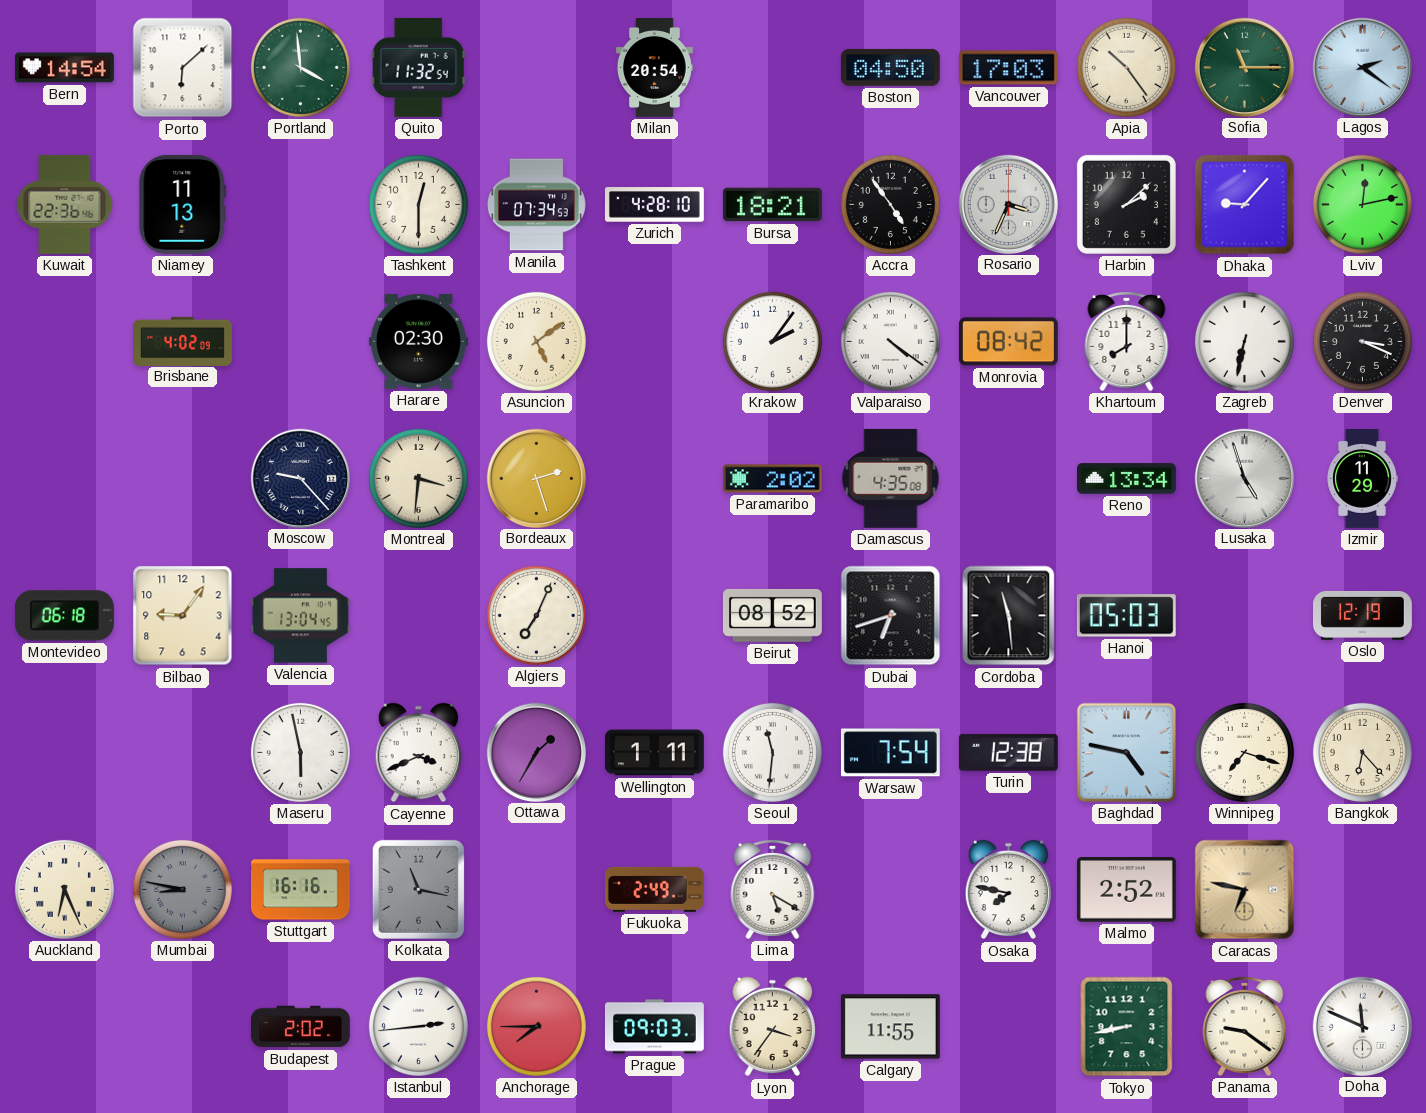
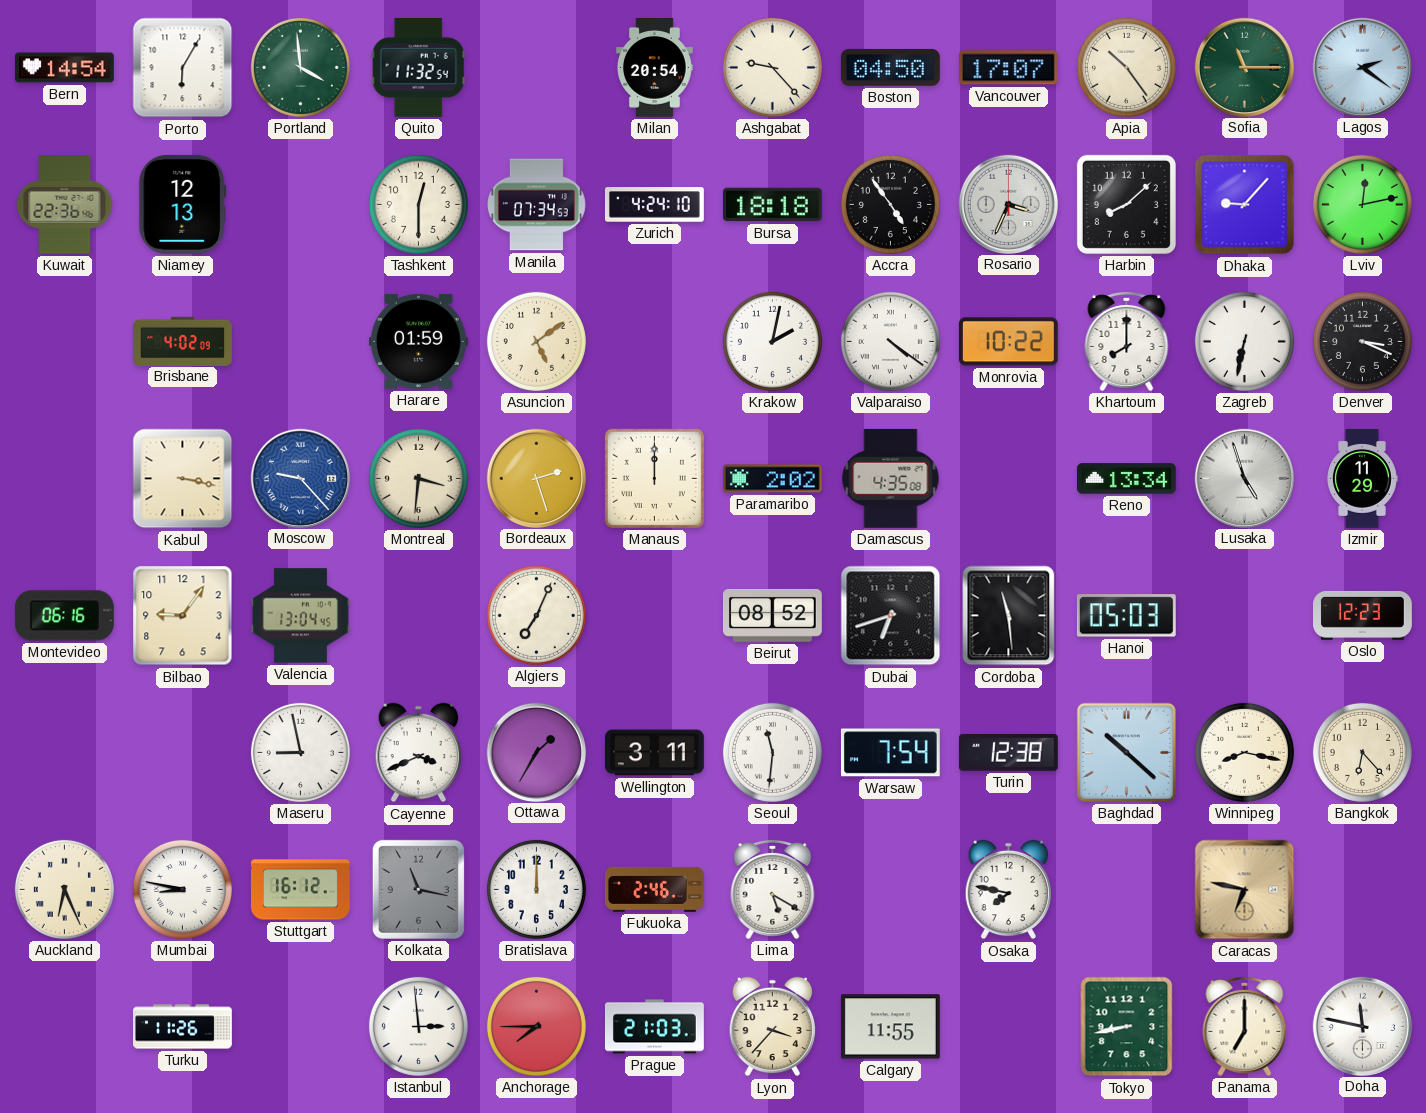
Porto: 6:08 -> 6:05 (183, 68)
Ashgabat: none -> 9:23 (772, 67)
Vancouver: 17:03 -> 17:07 (1008, 68)
Niamey: 11:13 -> 12:13 (183, 204)
Zurich: 4:28 -> 4:24 (654, 205)
Bursa: 18:21 -> 18:18 (772, 205)
Harbin: 2:08 -> 8:08 (1126, 204)
Harare: 02:30 -> 01:59 (418, 341)
Krakow: 2:06 -> 2:02 (772, 341)
Monrovia: 08:42 -> 10:22 (1008, 342)
Kabul: none -> 3:17 (183, 479)
Moscow dial: navy -> blue (300, 478)
Manaus: none -> 12:00 (654, 478)
Montevideo: 06:18 -> 06:16 (64, 616)
Oslo: 12:19 -> 12:23 (1363, 615)
Maseru: 5:58 -> 8:58 (300, 752)
Wellington: 1:11 -> 3:11 (654, 753)
Baghdad: 4:47 -> 10:22 (1126, 752)
Winnipeg: 7:18 -> 8:17 (1244, 752)
Mumbai dial: grey -> white (182, 889)
Stuttgart: 16:16 -> 16:12 (301, 890)
Bratislava: none -> 12:00 (536, 889)
Fukuoka: 2:49 -> 2:46 (654, 889)
Malmo: 2:52 -> none (1126, 890)
Turku: none -> 11:26 (183, 1027)
Budapest: 2:02 -> none (300, 1027)
Istanbul: 2:44 -> 2:59 (418, 1026)
Prague: 09:03 -> 21:03 (654, 1027)
Lyon: 3:36 -> 3:37 (773, 1027)
Panama: 9:21 -> 7:00 (1245, 1026)
Doha: 11:49 -> 11:47 (1362, 1026)
